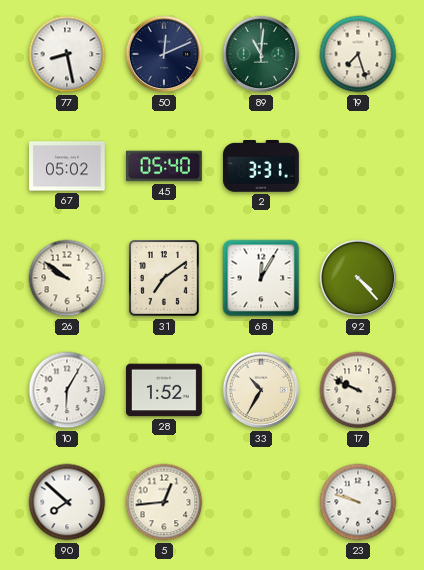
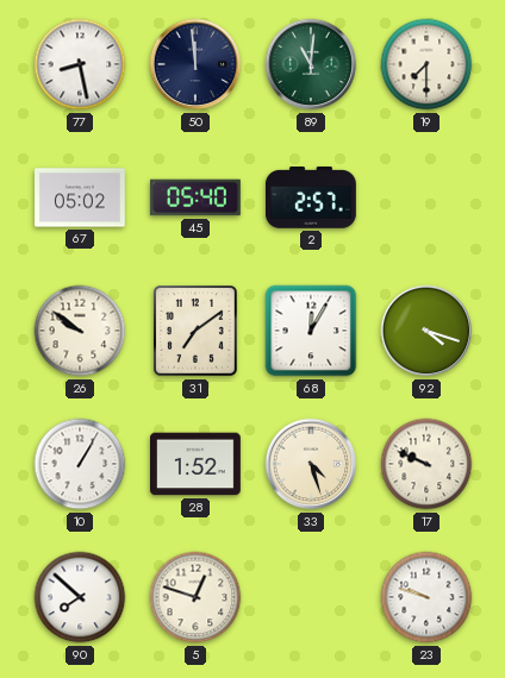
50: 12:11 -> 11:59 (195, 64)
19: 7:27 -> 7:30 (426, 64)
2: 3:31 -> 2:57 (311, 197)
92: 4:23 -> 4:18 (426, 331)
10: 6:05 -> 1:05 (80, 464)
33: 10:35 -> 4:27 (311, 464)
5: 12:44 -> 12:48 (195, 597)
